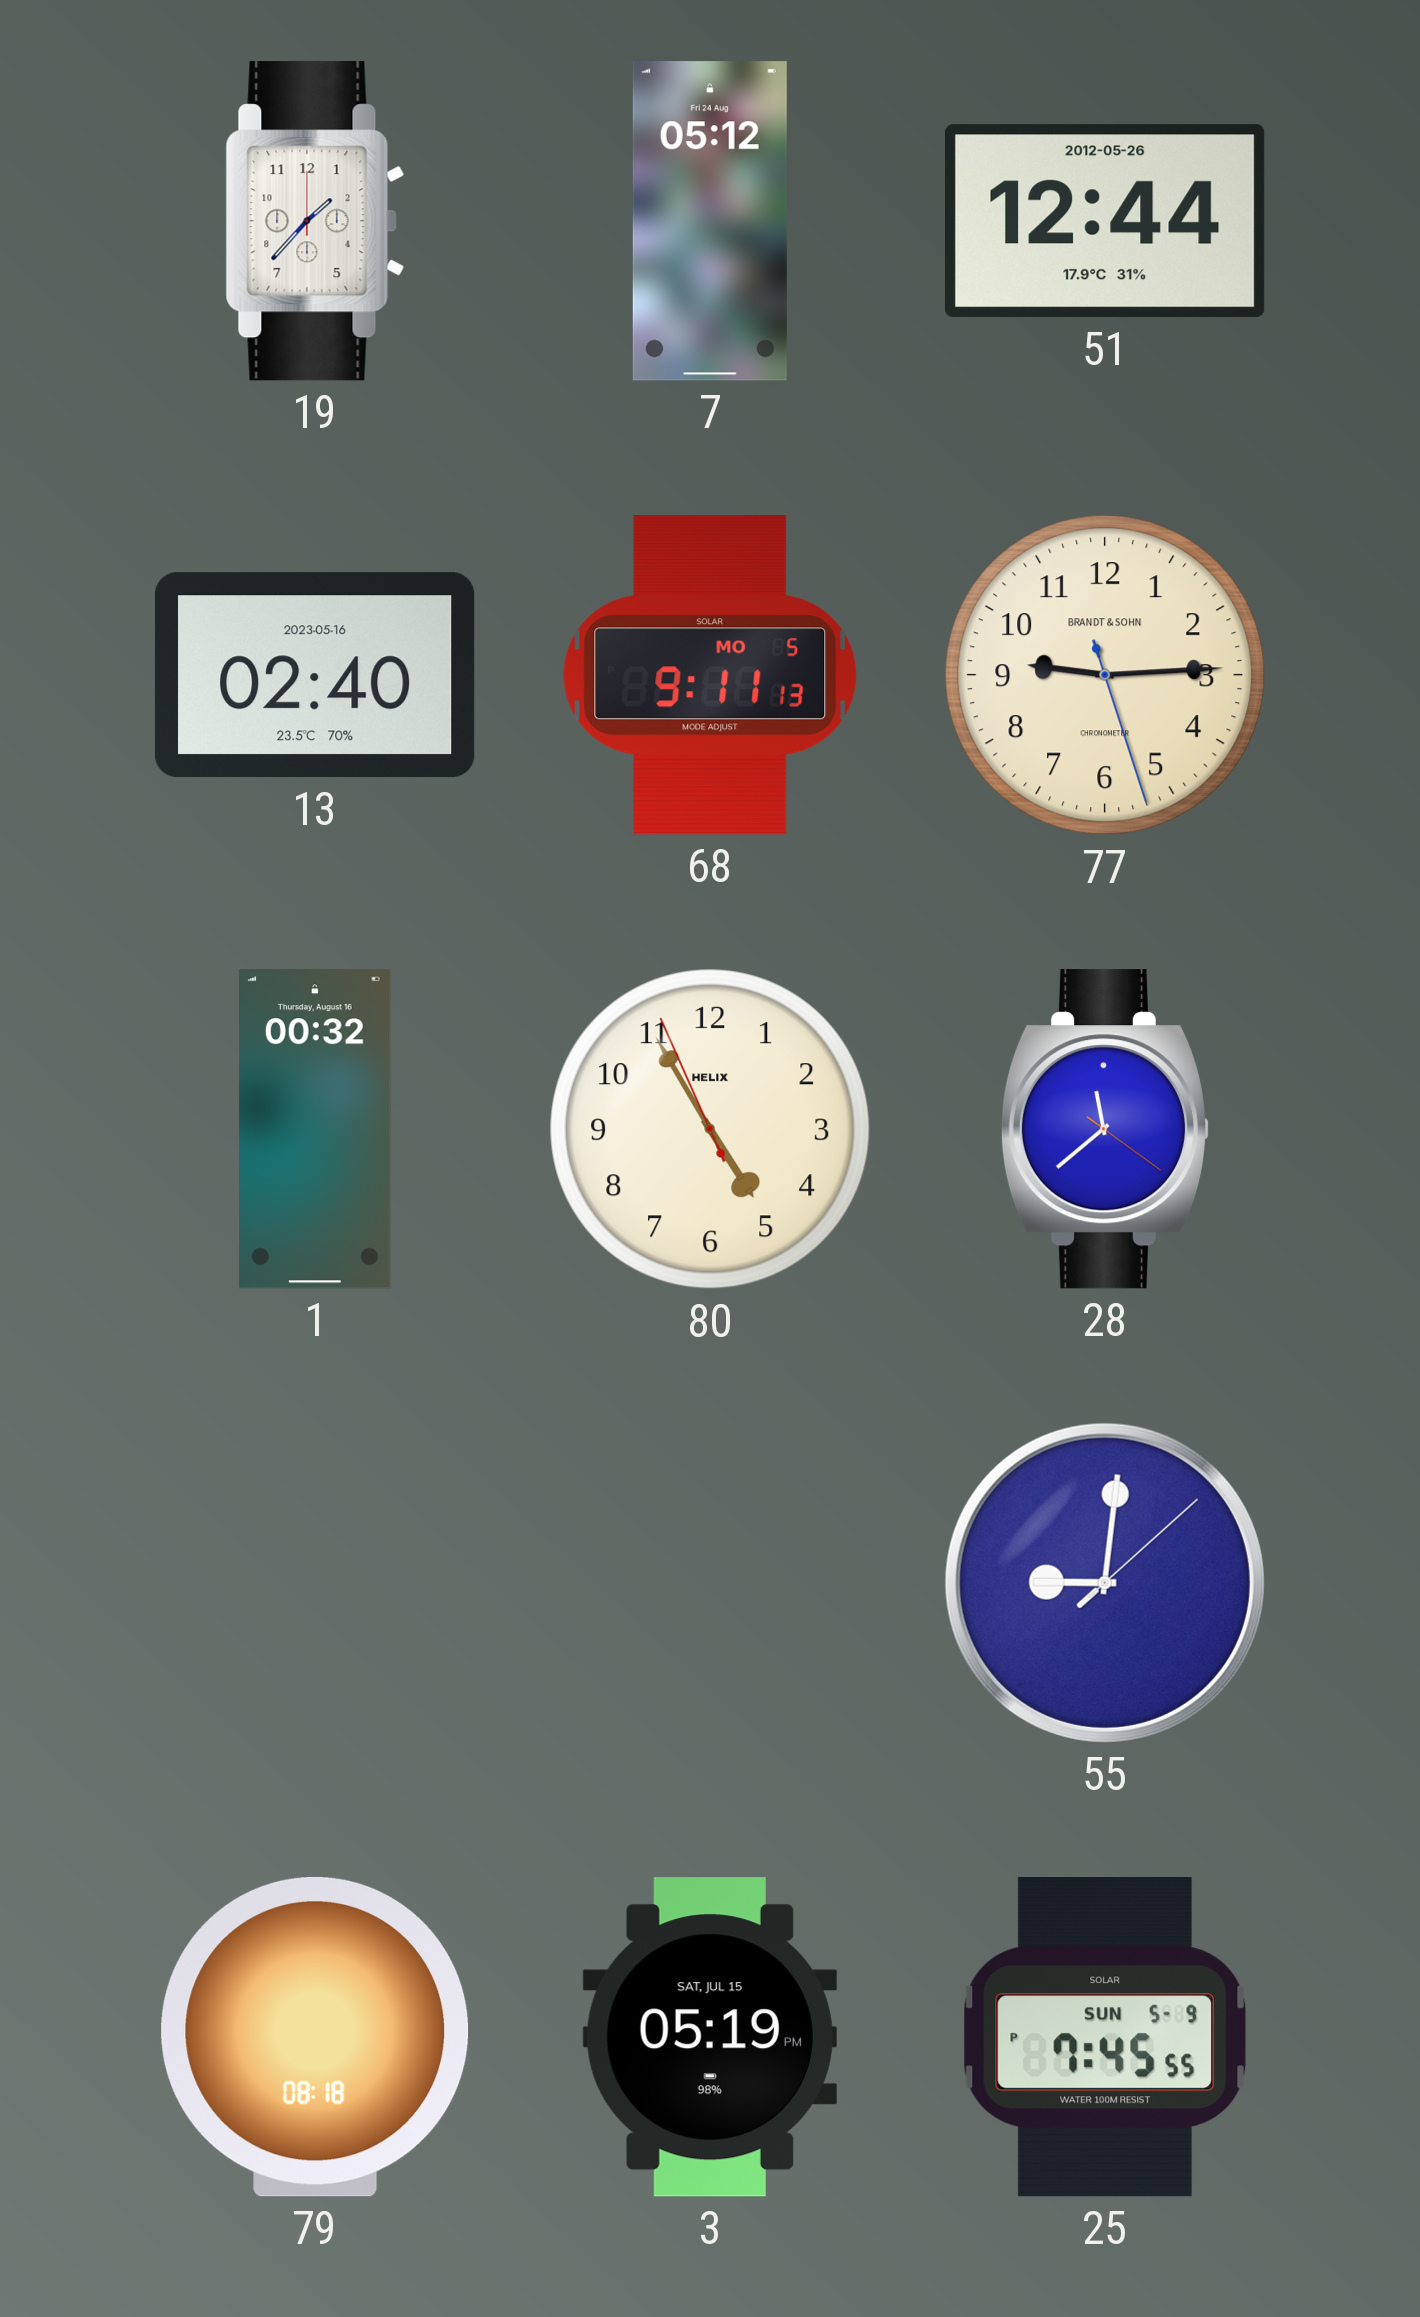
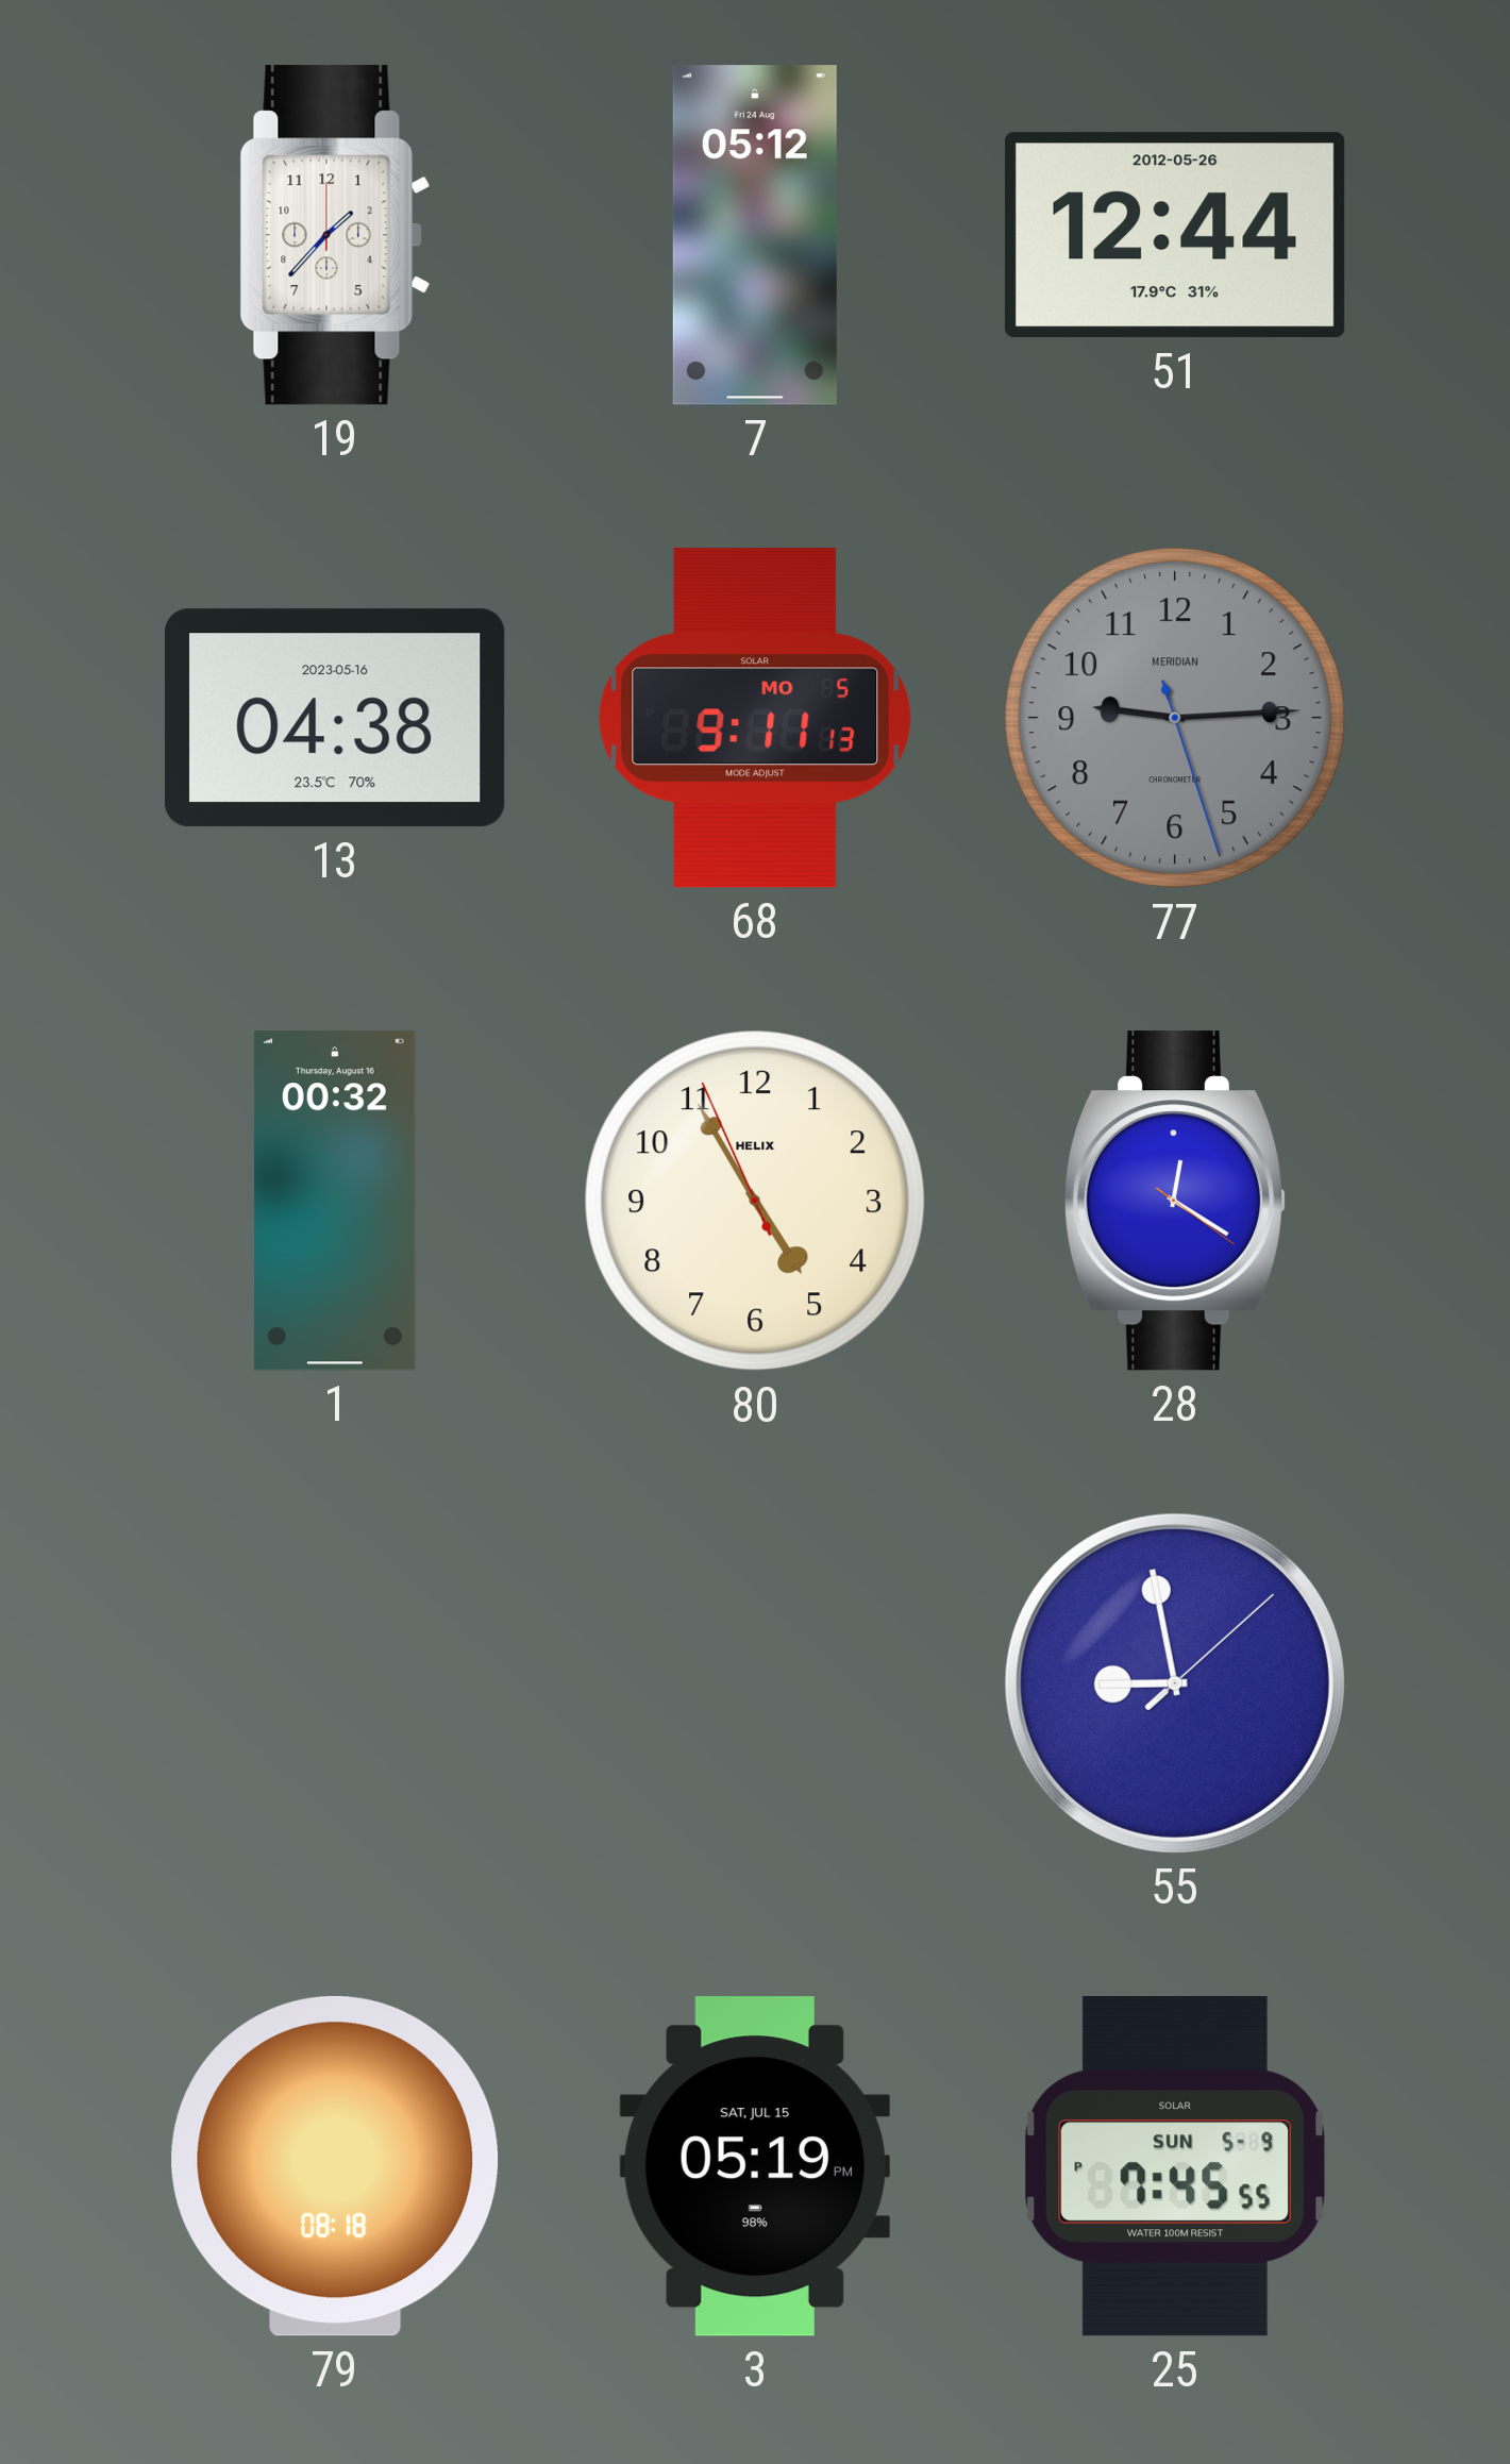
13: 02:40 -> 04:38 (335, 718)
77 dial: cream -> grey (1175, 718)
77 brand: BRANDT & SOHN -> MERIDIAN (1175, 718)
28: 11:38 -> 12:20 (1175, 1201)
55: 9:01 -> 8:58 (1175, 1683)
